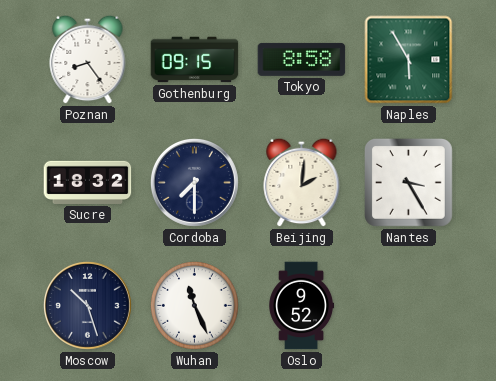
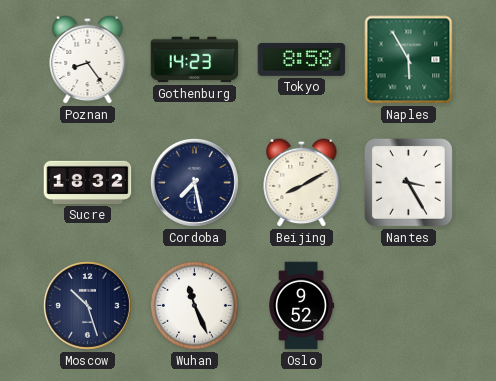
Gothenburg: 09:15 -> 14:23 (195, 60)
Cordoba: 7:30 -> 7:28 (195, 183)
Beijing: 2:01 -> 8:10 (302, 182)
